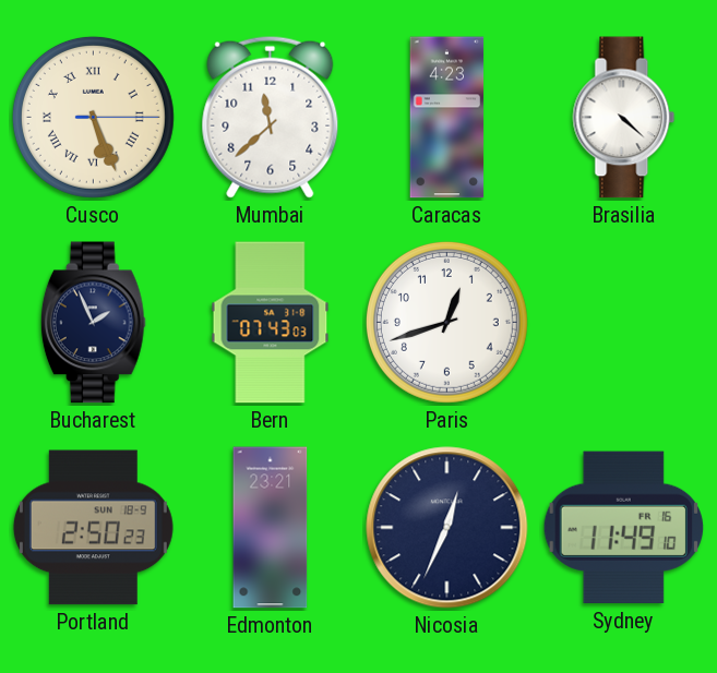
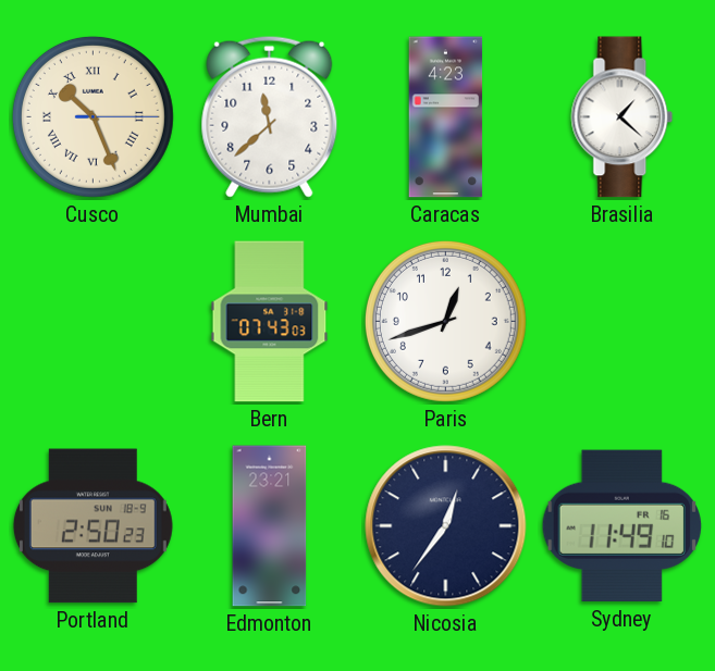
Cusco: 5:26 -> 10:26 (93, 116)
Brasilia: 4:22 -> 1:22 (622, 117)
Bucharest: 1:56 -> none (93, 323)
Nicosia: 12:34 -> 12:36 (446, 526)
